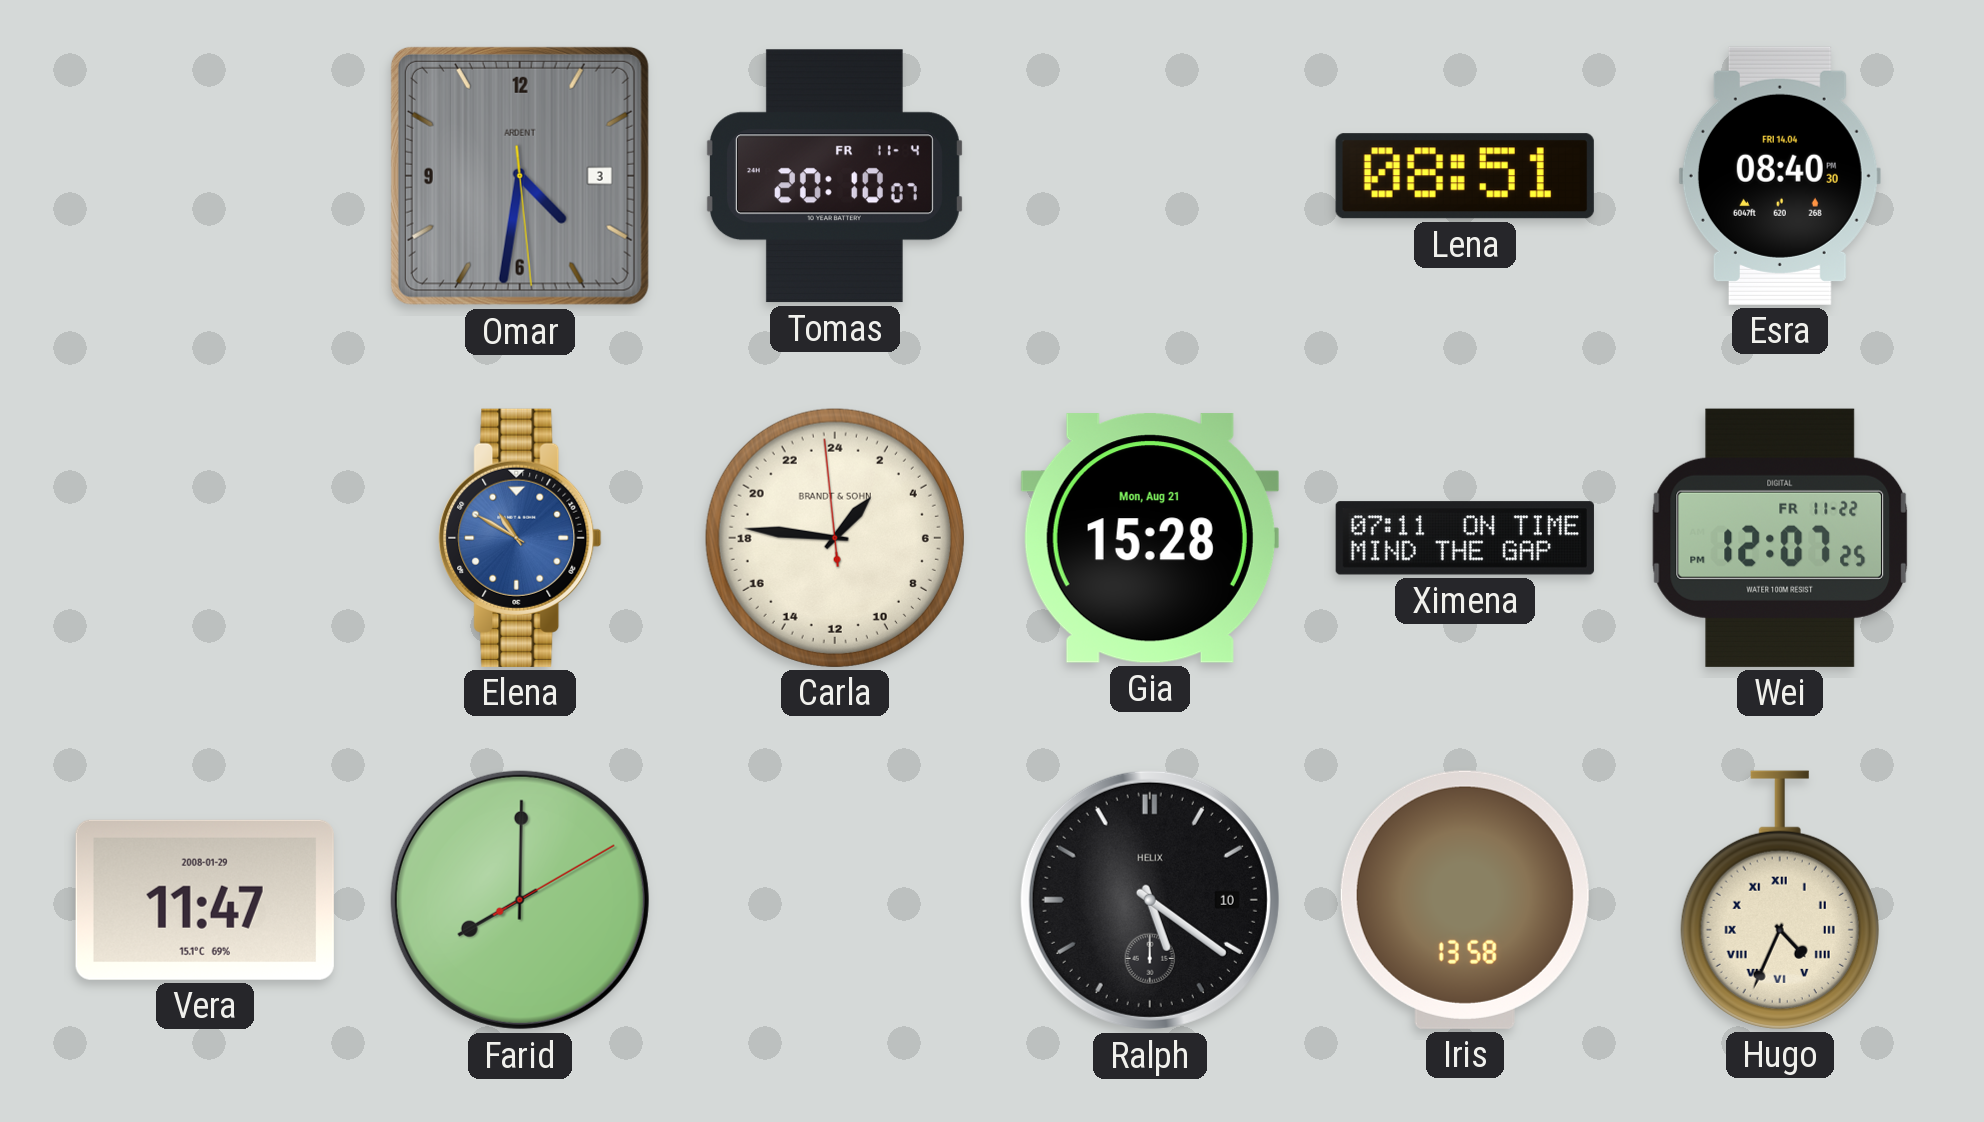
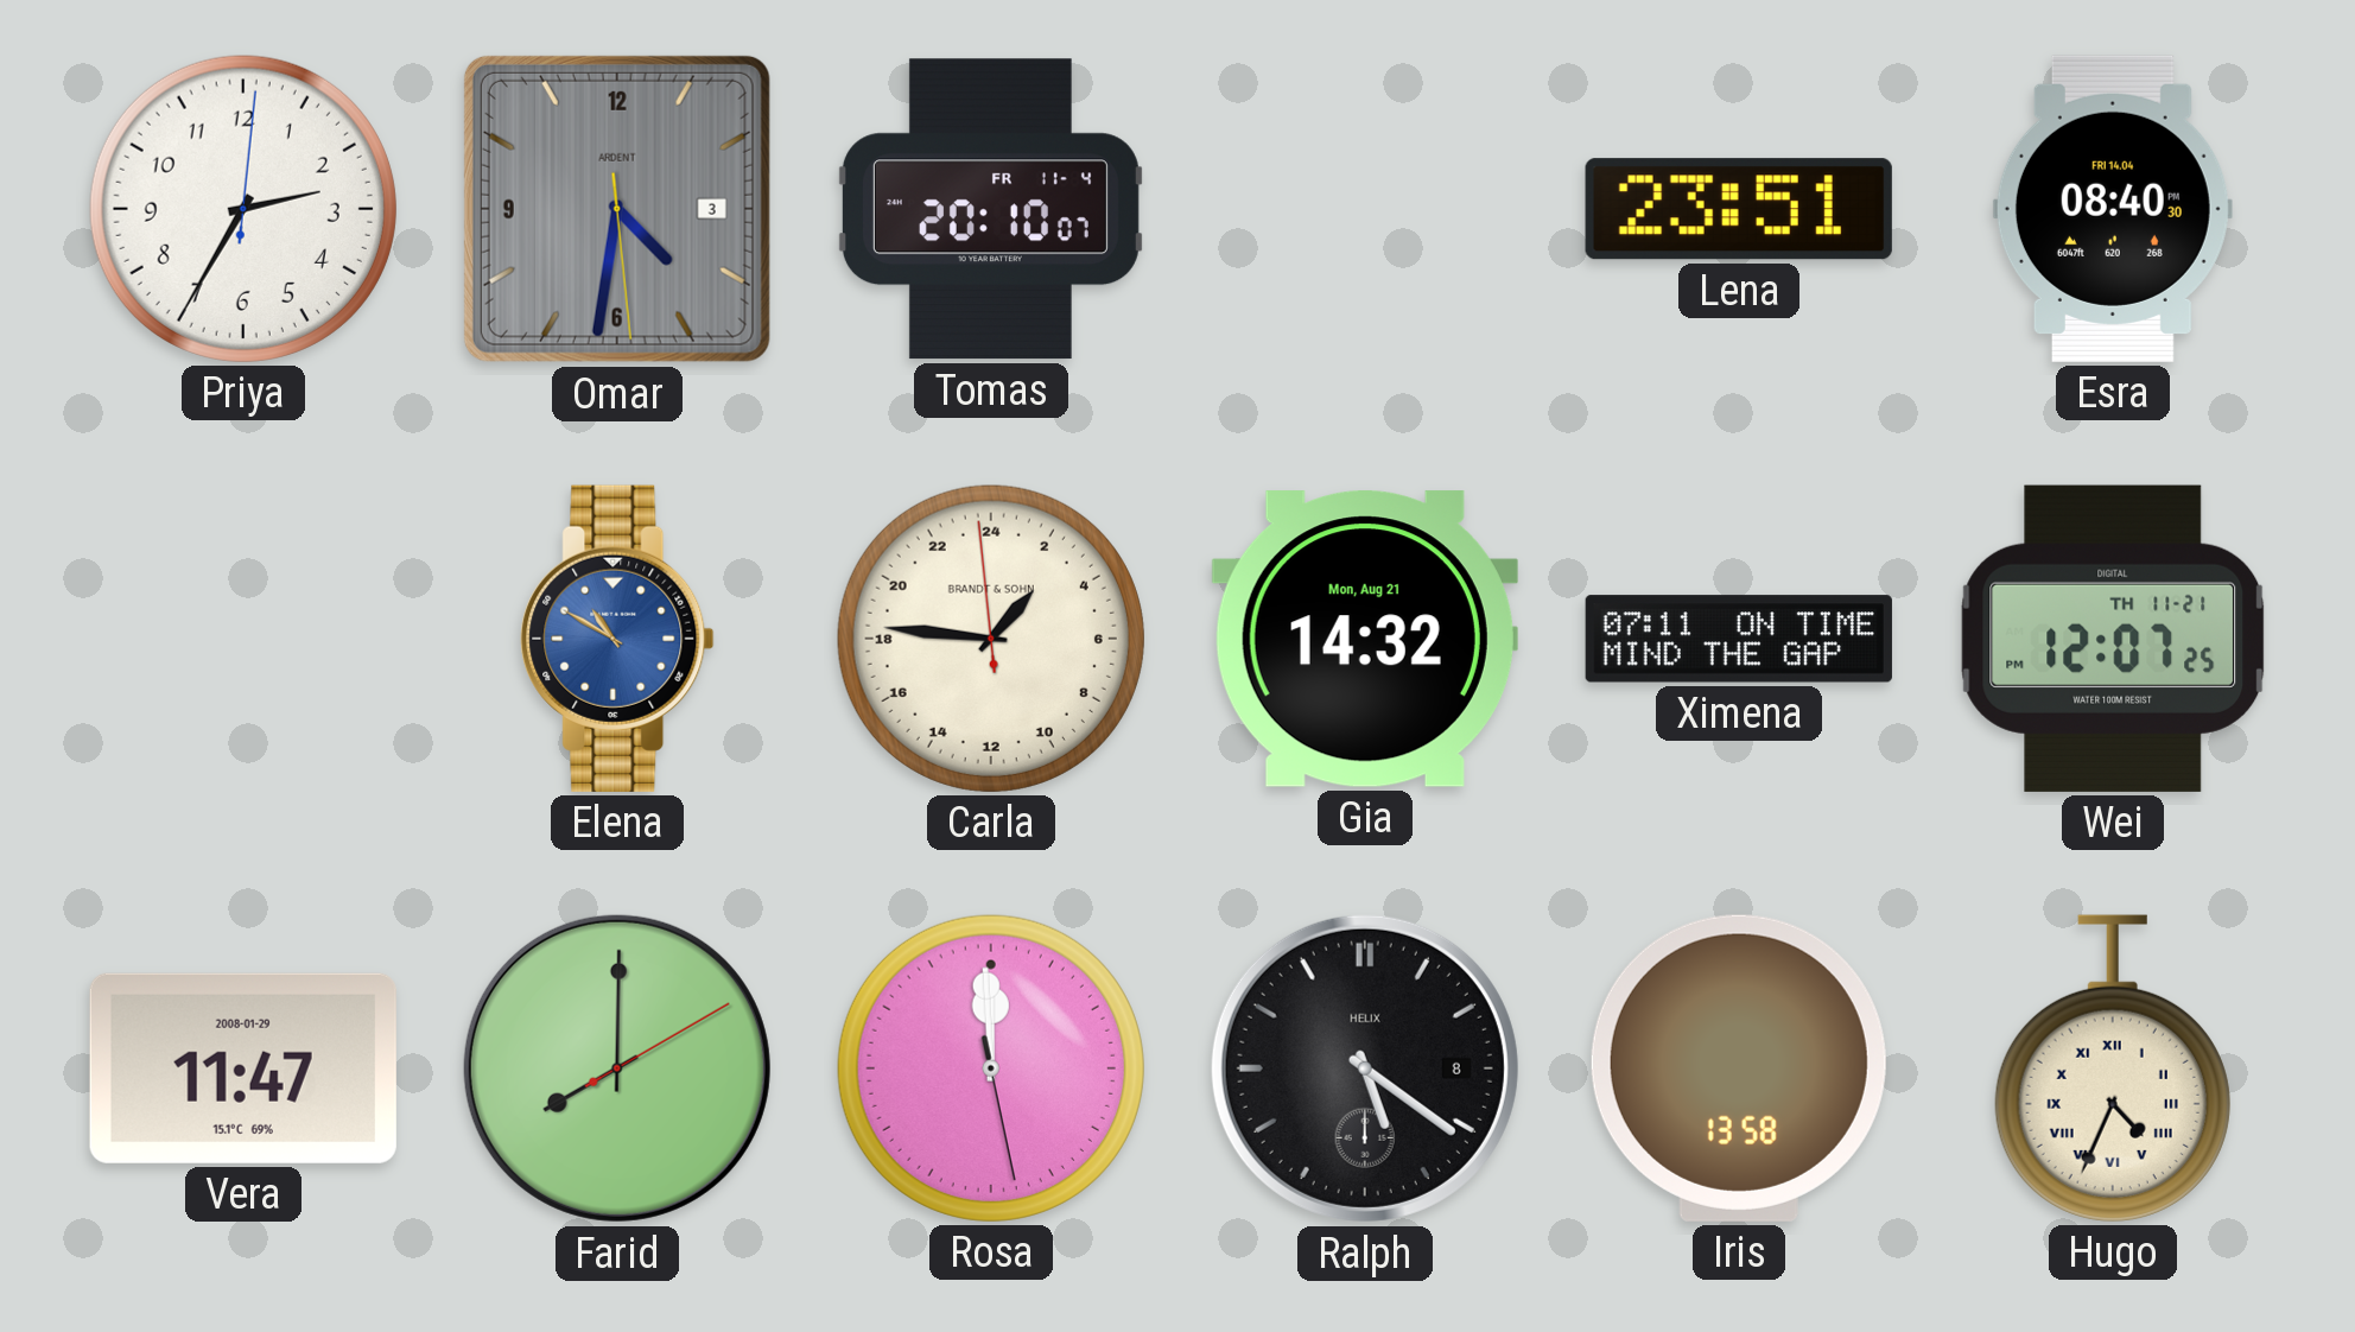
Priya: none -> 2:35 (243, 209)
Lena: 08:51 -> 23:51 (1739, 209)
Gia: 15:28 -> 14:32 (1365, 639)
Wei date: FR 11-22 -> TH 11-21 (2113, 639)
Rosa: none -> 11:59 (991, 1068)
Ralph date: 10 -> 8 (1365, 1068)
